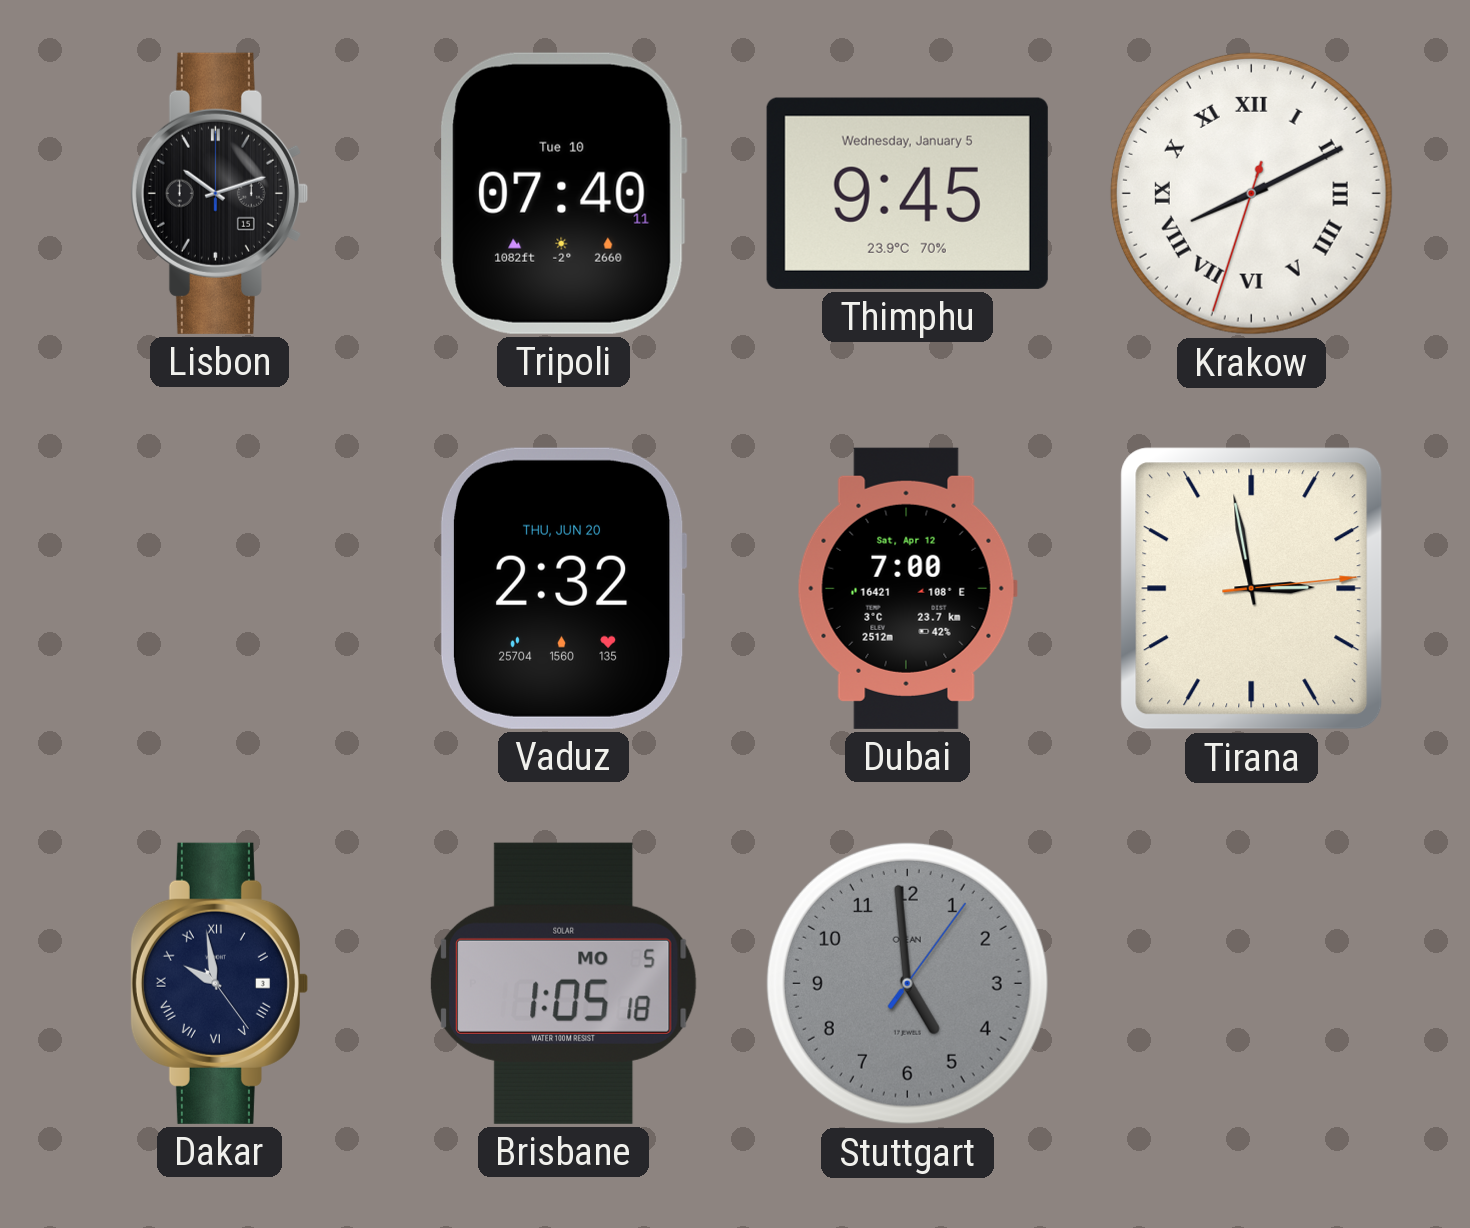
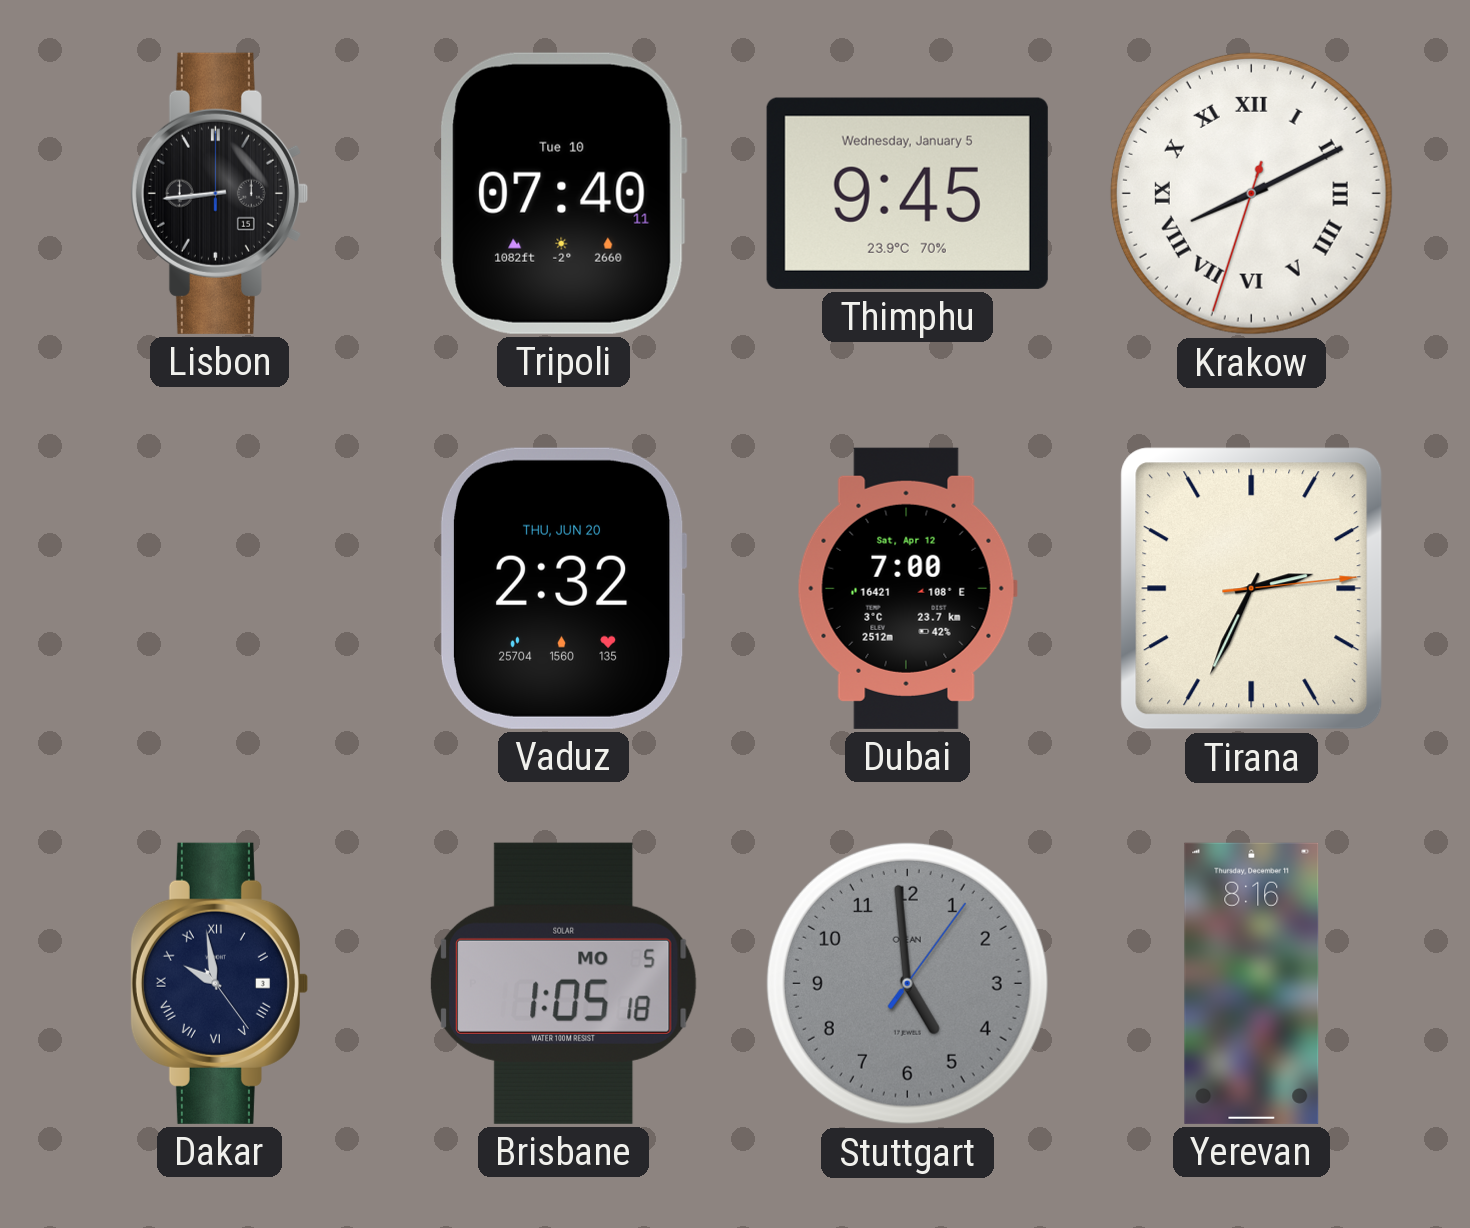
Lisbon: 10:12 -> 8:44 (219, 193)
Tirana: 2:58 -> 2:34 (1252, 589)
Yerevan: none -> 8:16 (1252, 983)
